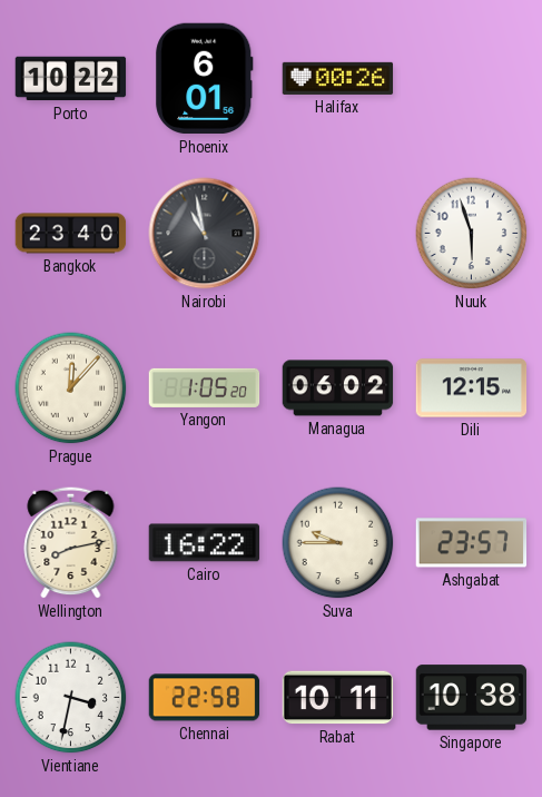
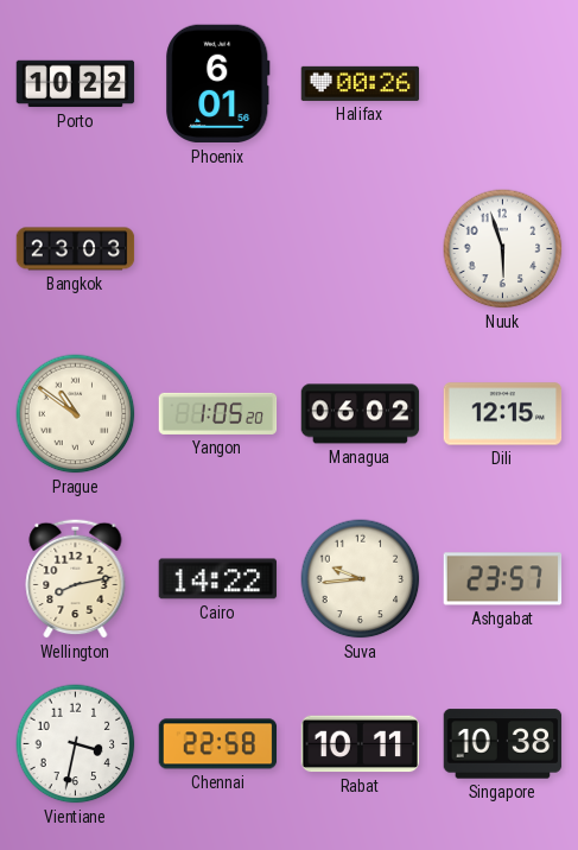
Bangkok: 23:40 -> 23:03 (76, 249)
Nairobi: 10:58 -> none (205, 234)
Prague: 12:07 -> 10:51 (76, 414)
Cairo: 16:22 -> 14:22 (218, 579)
Suva: 9:45 -> 9:44 (361, 579)
